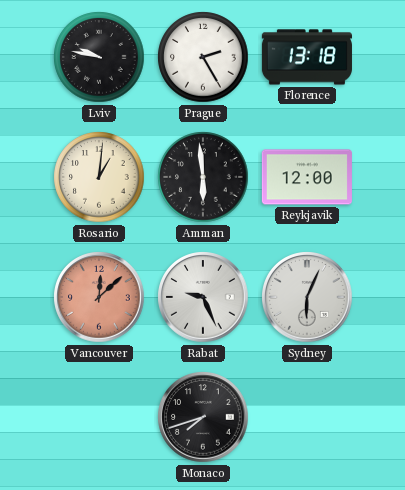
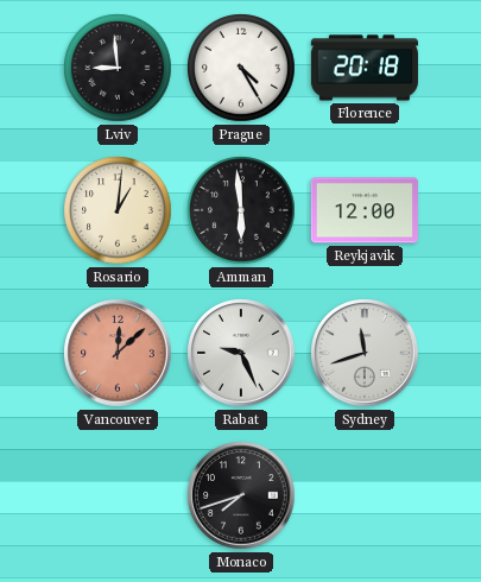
Lviv: 9:47 -> 8:59 (118, 68)
Prague: 2:25 -> 4:25 (241, 68)
Florence: 13:18 -> 20:18 (365, 68)
Sydney: 6:04 -> 11:42 (365, 353)
